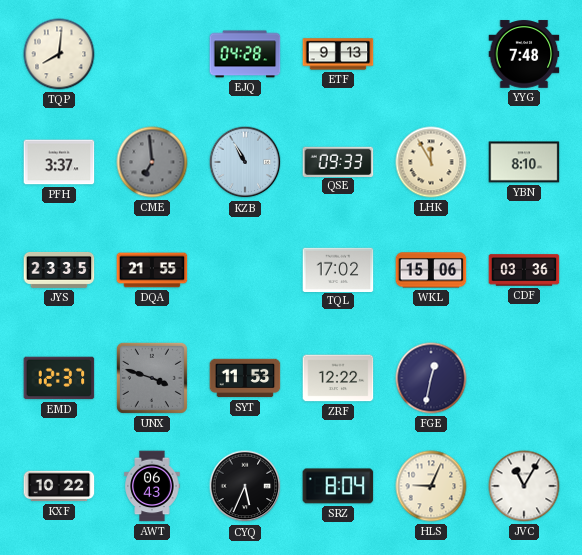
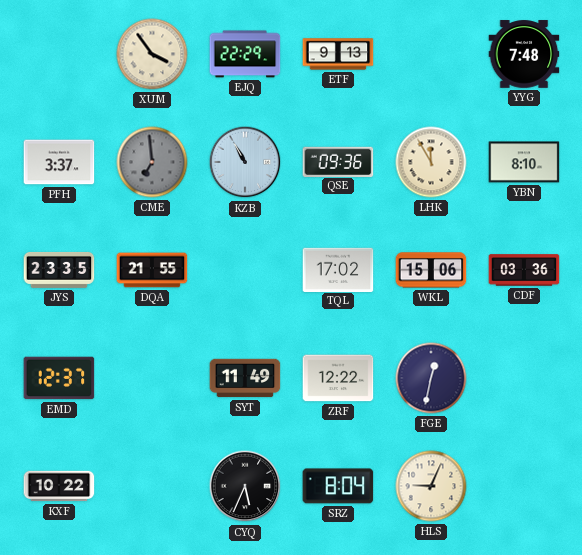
TQP: 8:01 -> none (59, 54)
XUM: none -> 3:54 (152, 54)
EJQ: 04:28 -> 22:29 (245, 54)
QSE: 09:33 -> 09:36 (338, 161)
UNX: 3:48 -> none (152, 378)
SYT: 11:53 -> 11:49 (245, 378)
AWT: 06:43 -> none (152, 486)
JVC: 11:05 -> none (524, 486)
